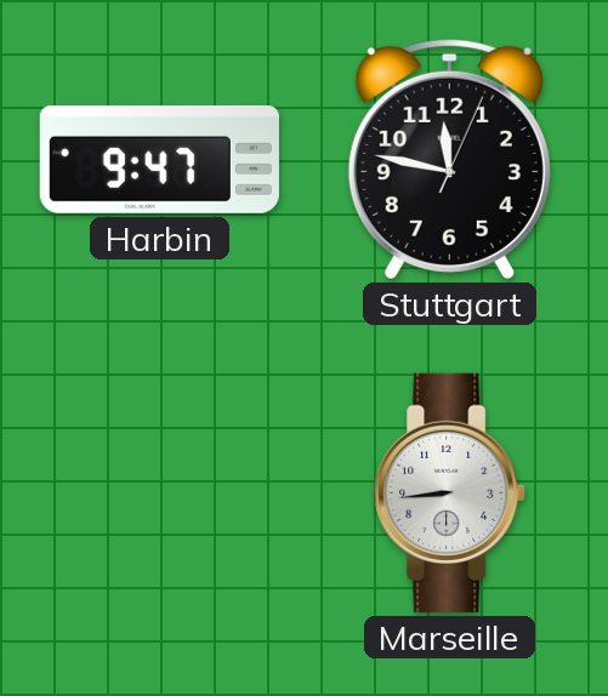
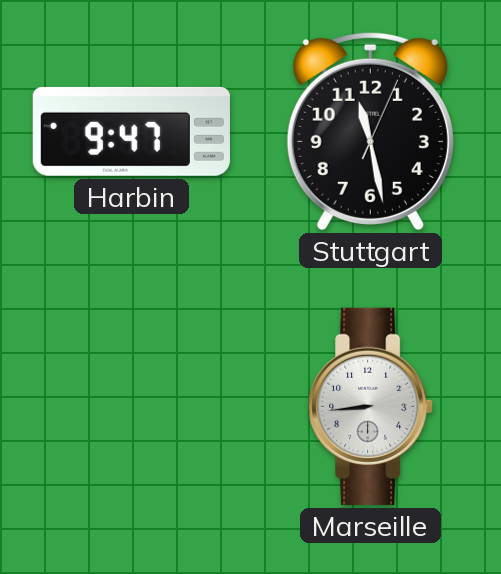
Stuttgart: 11:47 -> 11:28 (370, 131)
